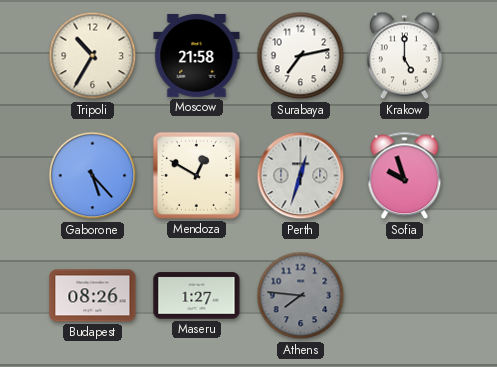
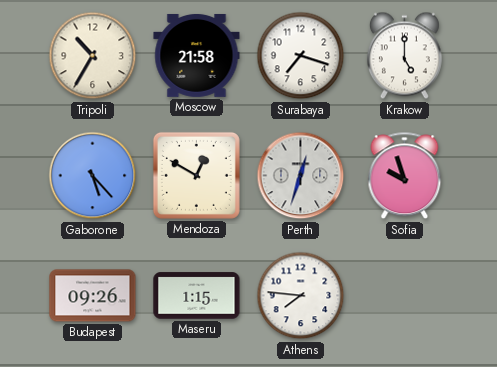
Surabaya: 7:13 -> 7:18 (301, 56)
Budapest: 08:26 -> 09:26 (93, 296)
Maseru: 1:27 -> 1:15 (197, 296)
Athens dial: grey -> white (301, 296)
